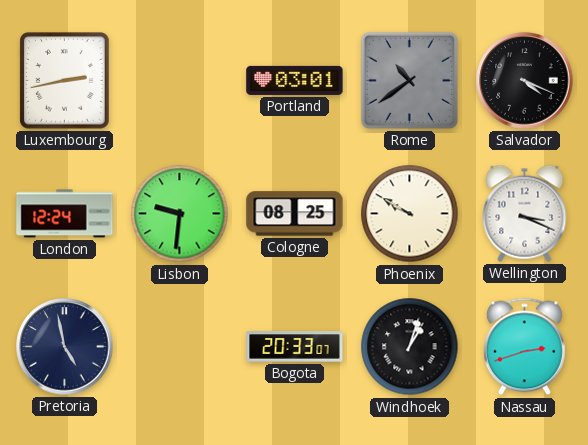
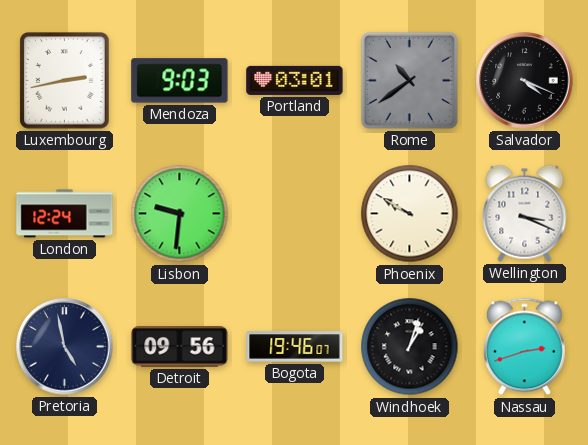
Mendoza: none -> 9:03 (180, 81)
Cologne: 08:25 -> none (295, 214)
Detroit: none -> 09:56 (180, 347)
Bogota: 20:33 -> 19:46 (295, 347)
